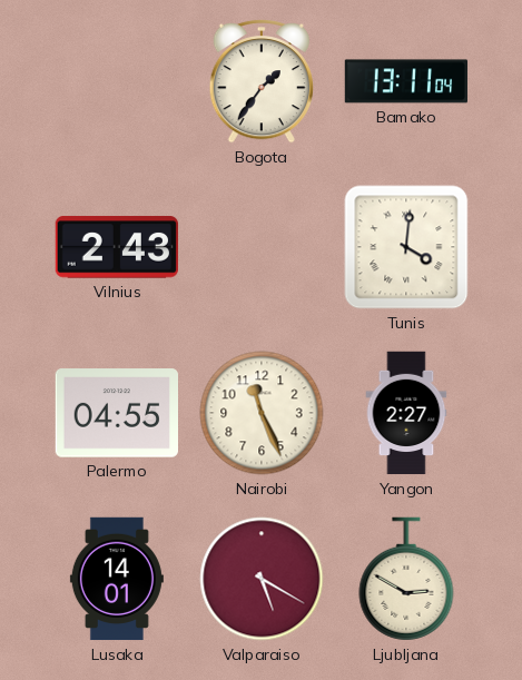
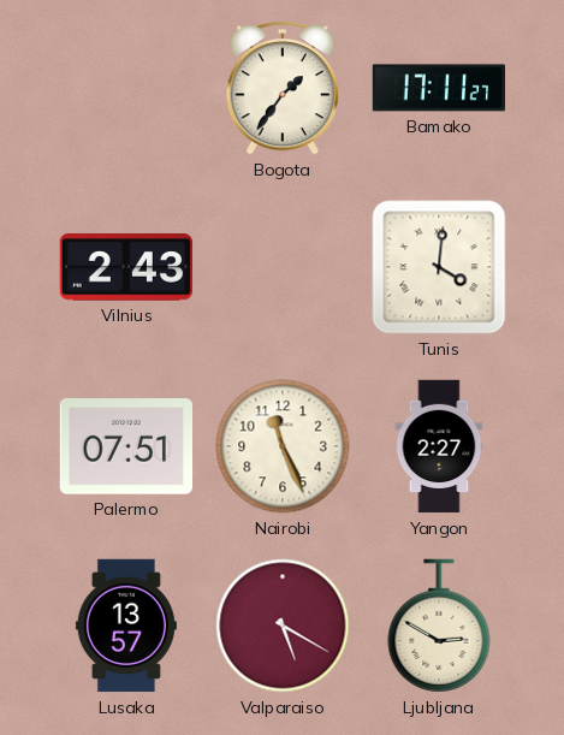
Bamako: 13:11 -> 17:11 (439, 88)
Palermo: 04:55 -> 07:51 (125, 446)
Lusaka: 14:01 -> 13:57 (126, 626)
